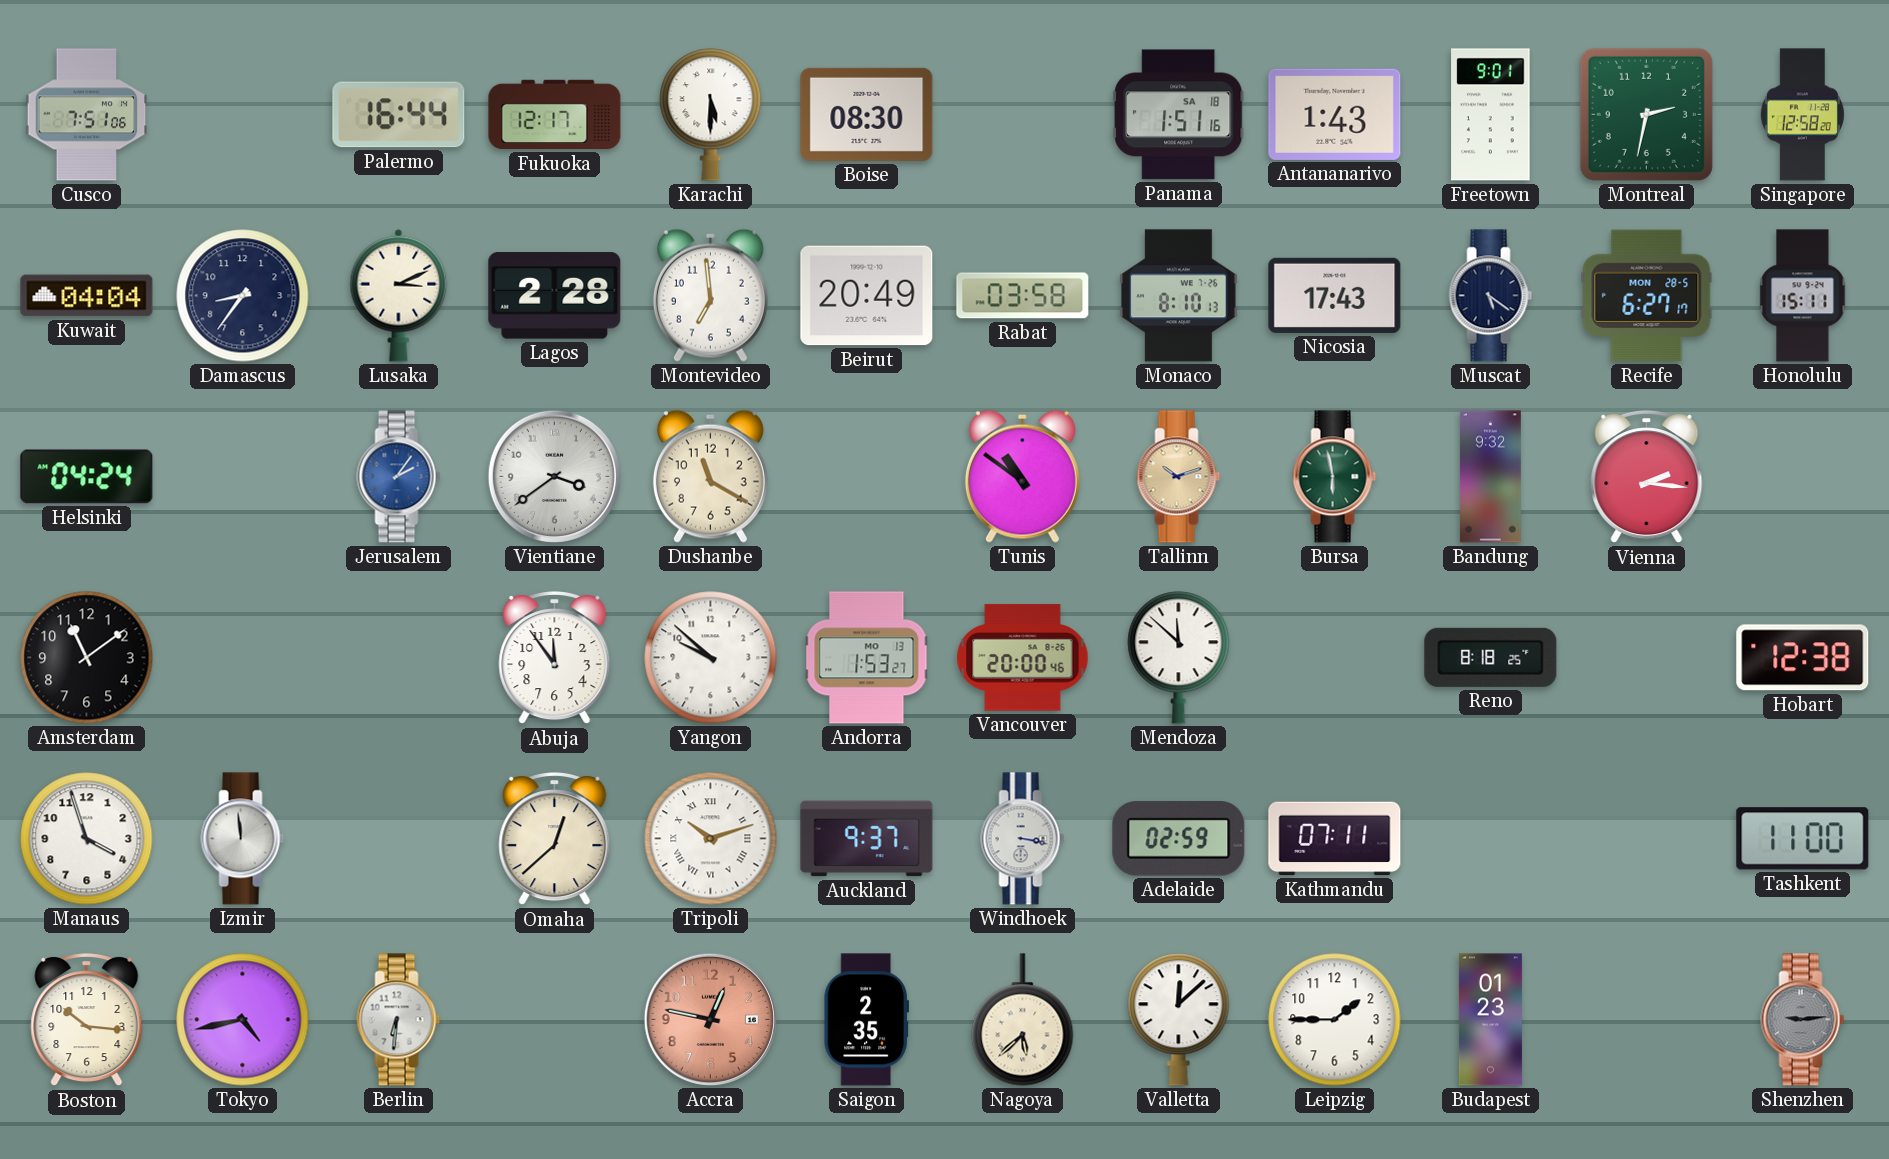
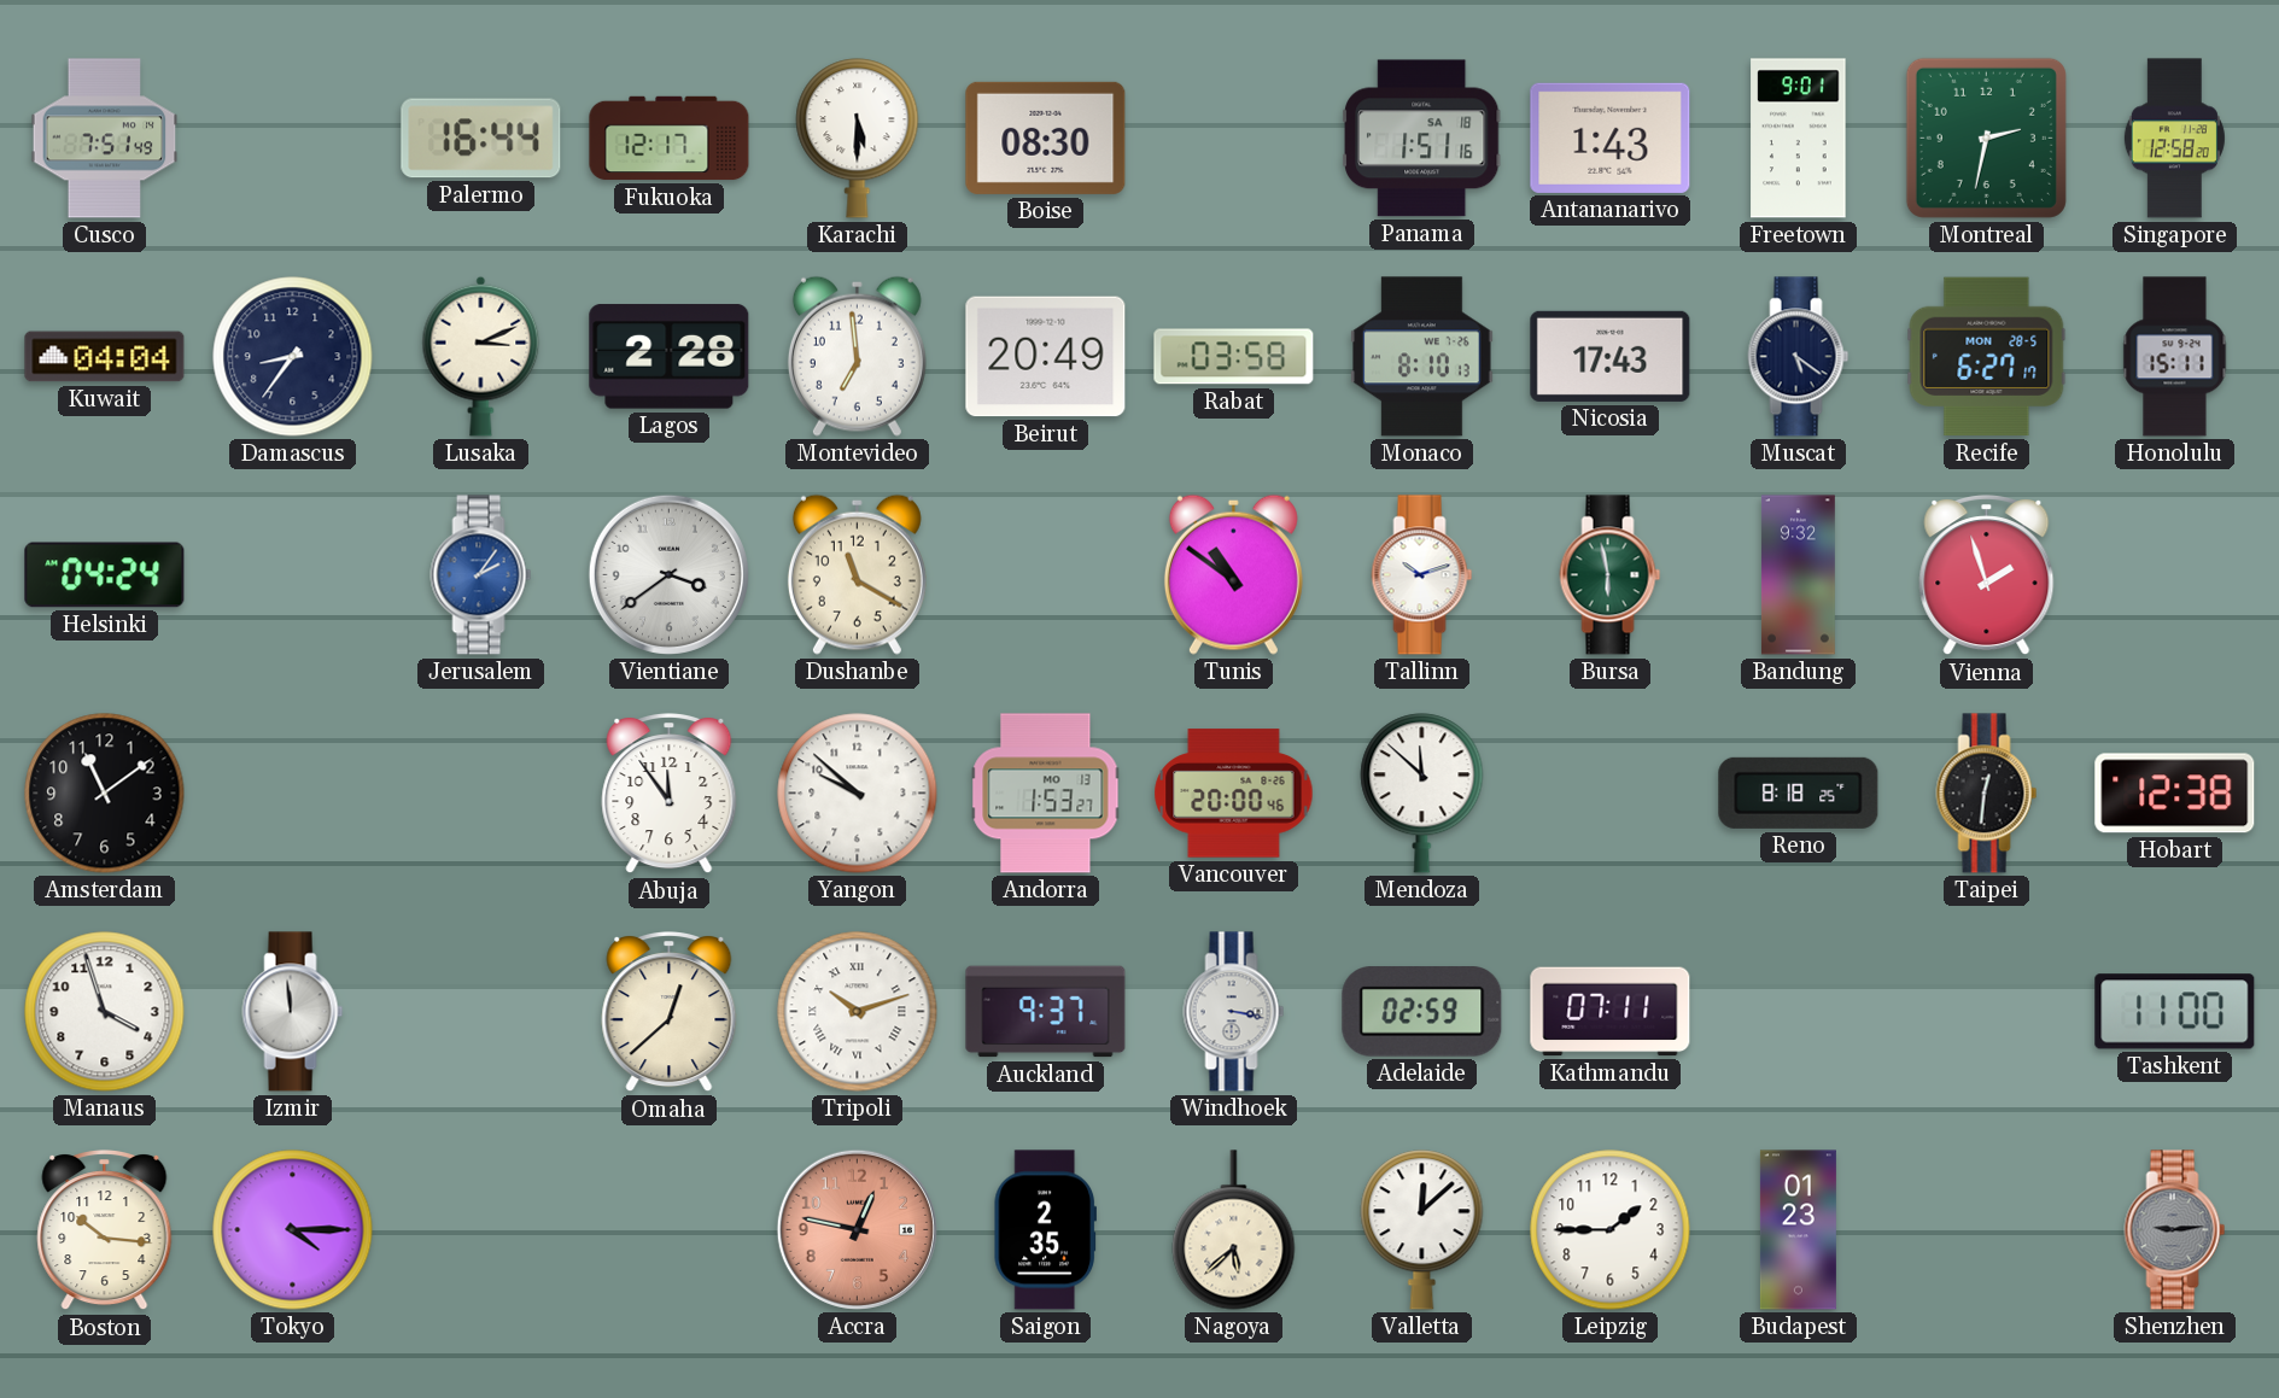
Cusco: 7:51:06 -> 7:51:49 (105, 139)
Tallinn dial: champagne -> white (1422, 575)
Vienna: 2:16 -> 1:57 (1987, 577)
Taipei: none -> 12:31 (1987, 794)
Tokyo: 4:43 -> 4:15 (293, 1230)
Berlin: 6:31 -> none (399, 1020)
